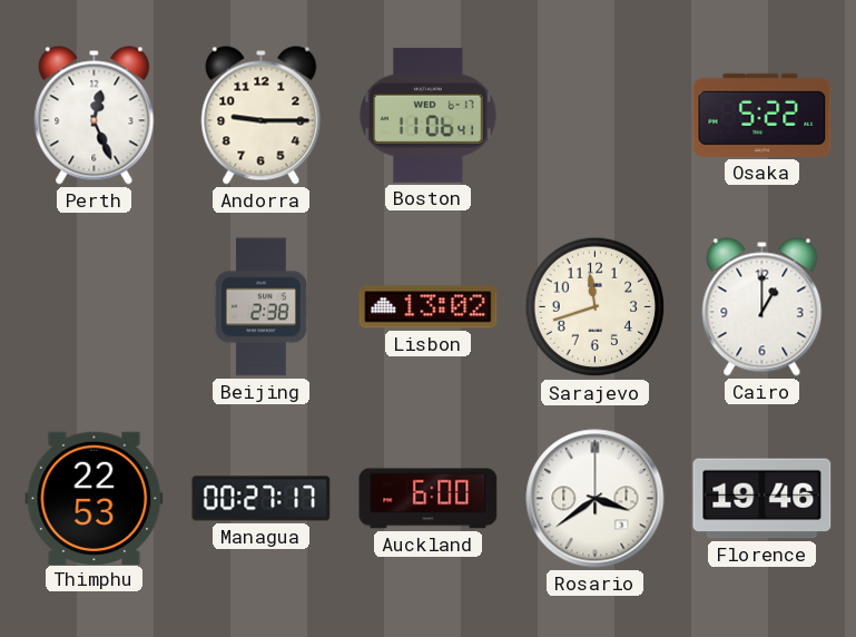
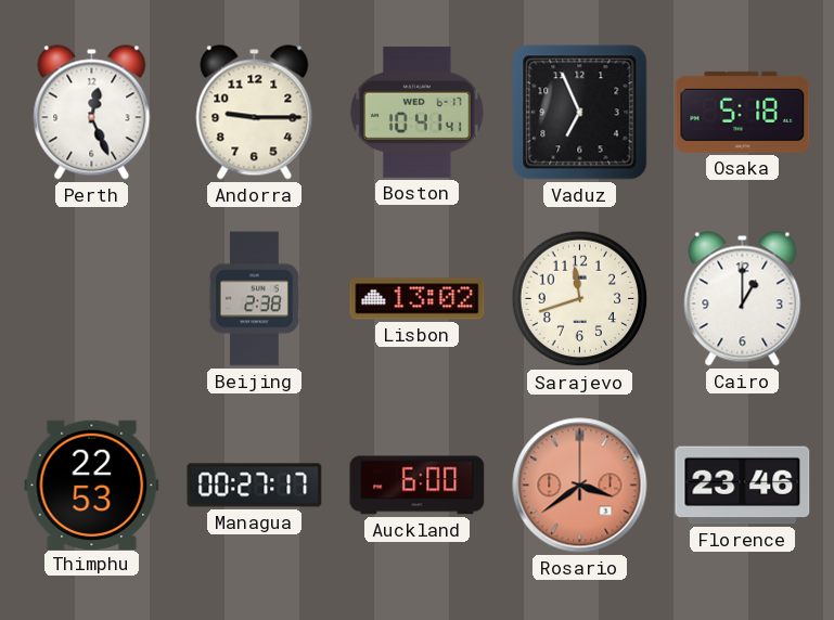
Boston: 11:06 -> 10:41 (418, 112)
Vaduz: none -> 6:56 (580, 113)
Osaka: 5:22 -> 5:18 (743, 112)
Rosario dial: white -> salmon (580, 486)
Florence: 19:46 -> 23:46 (743, 486)
